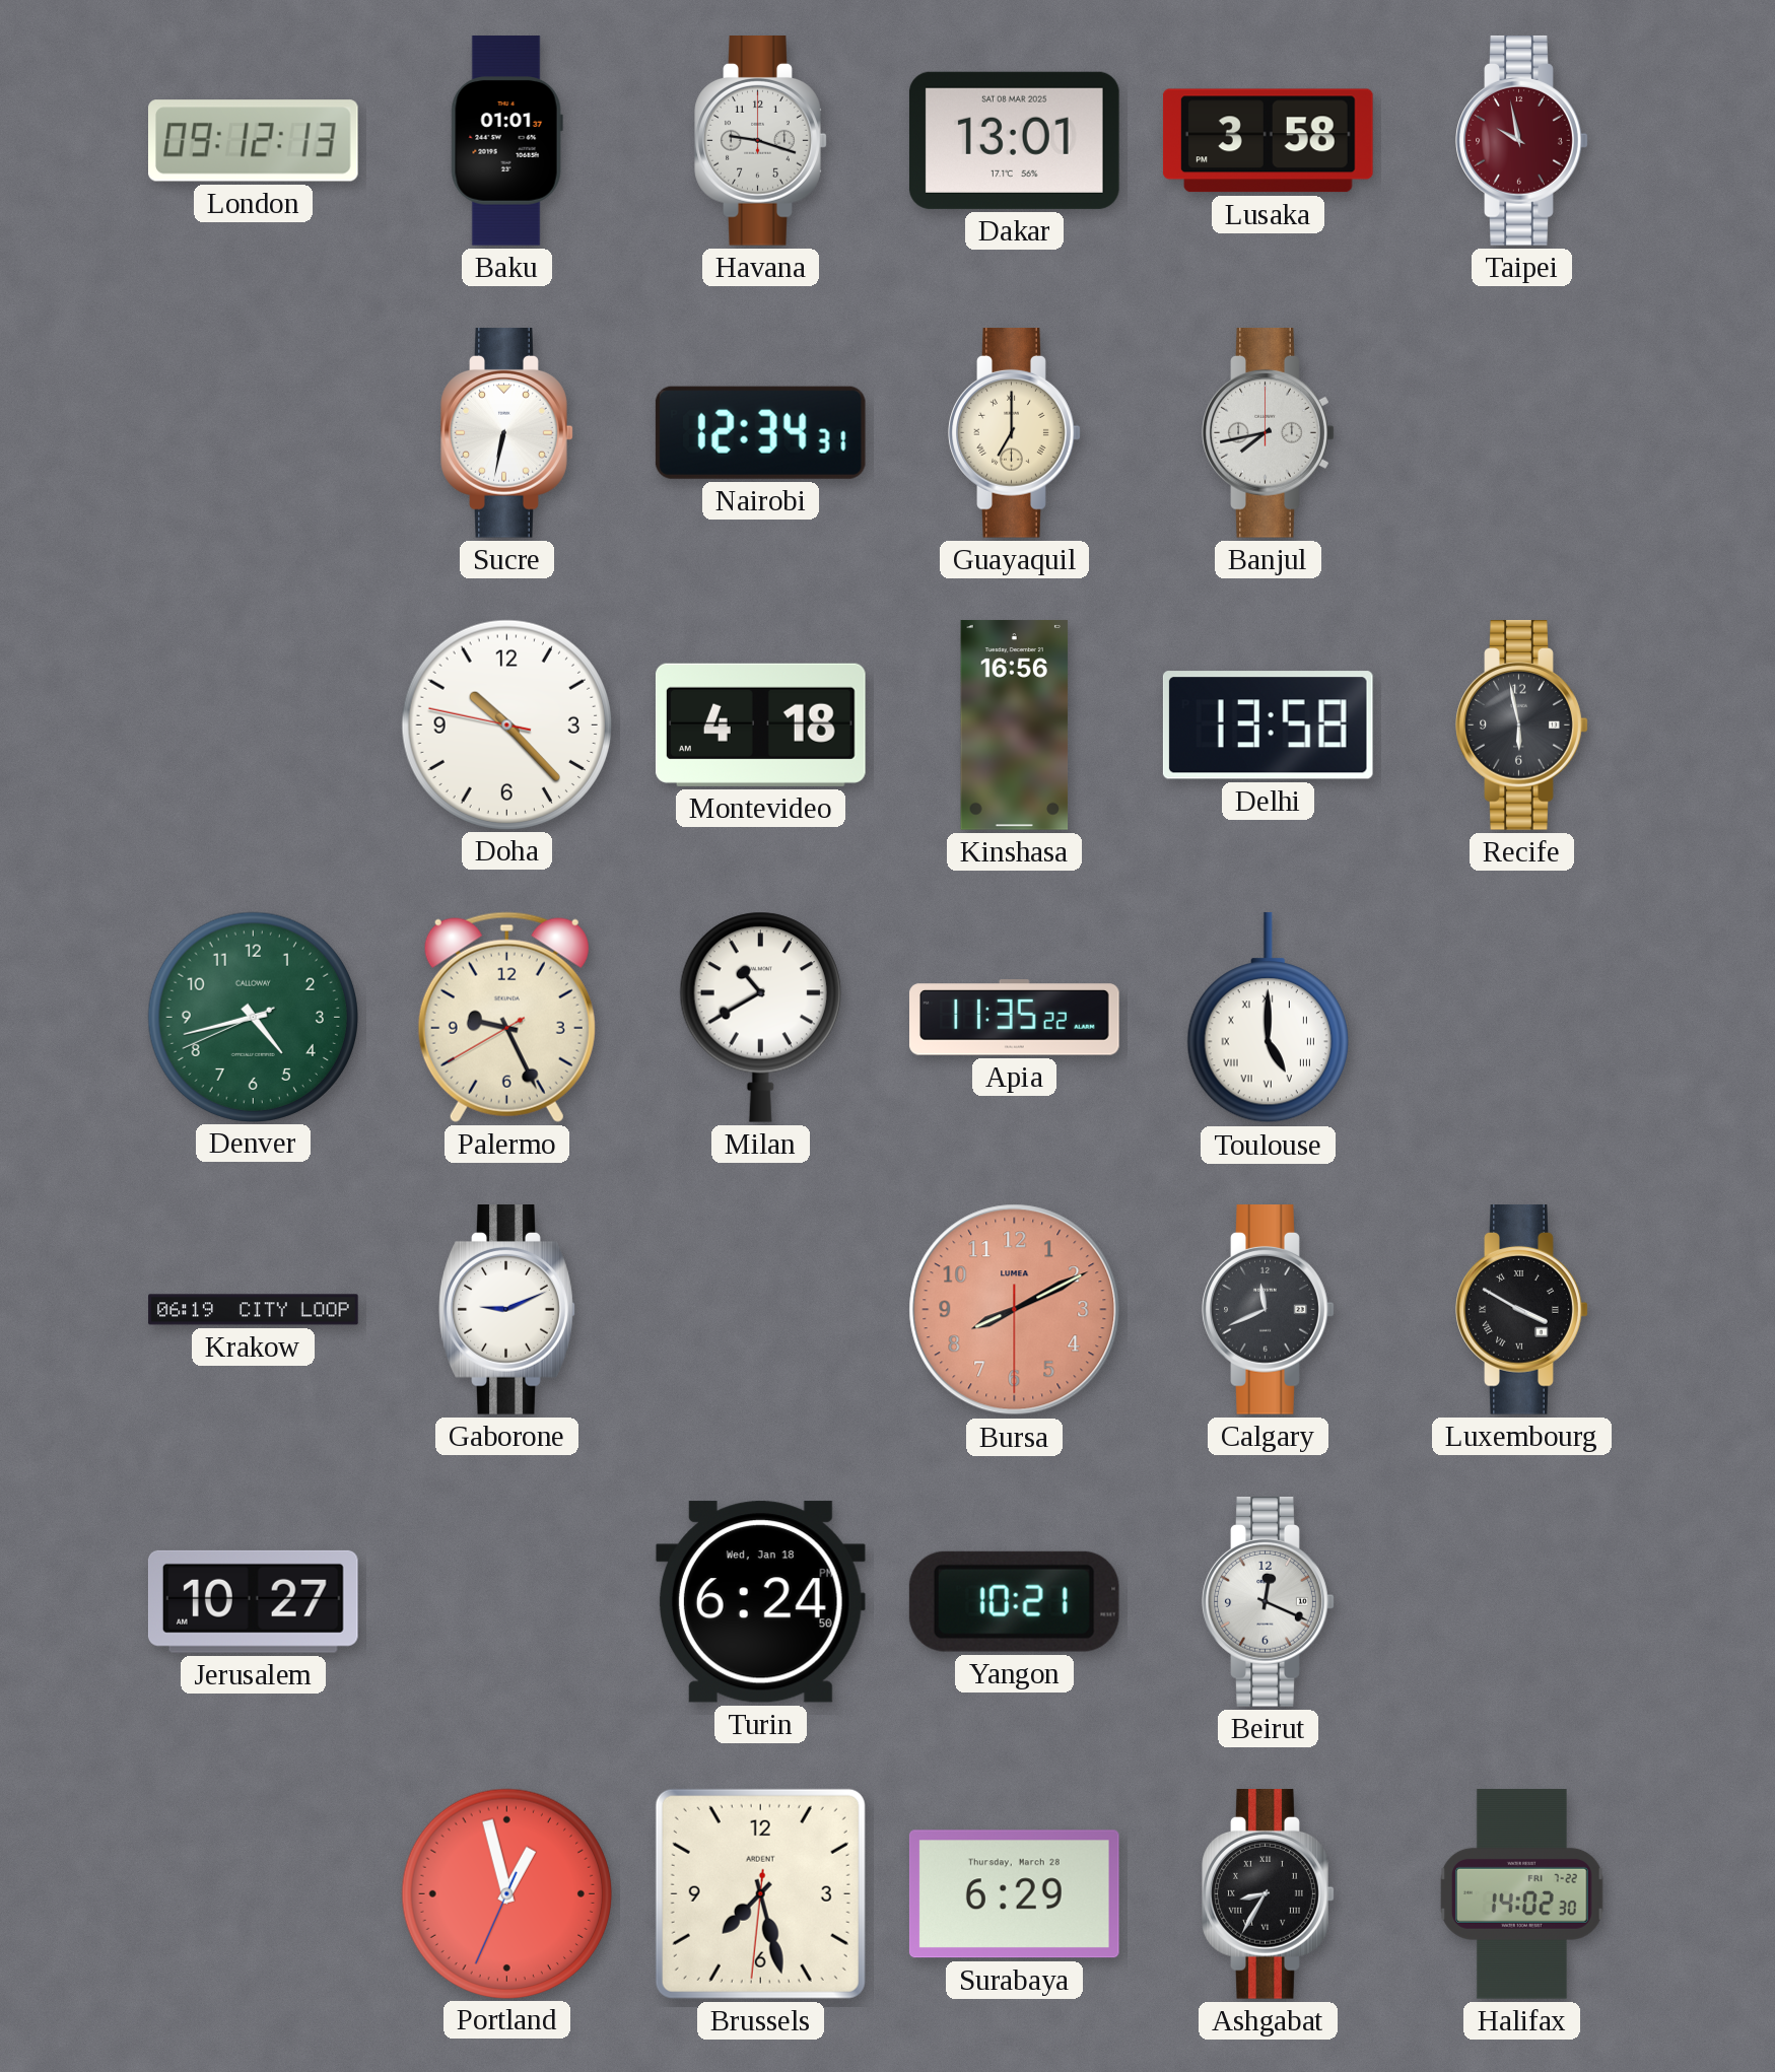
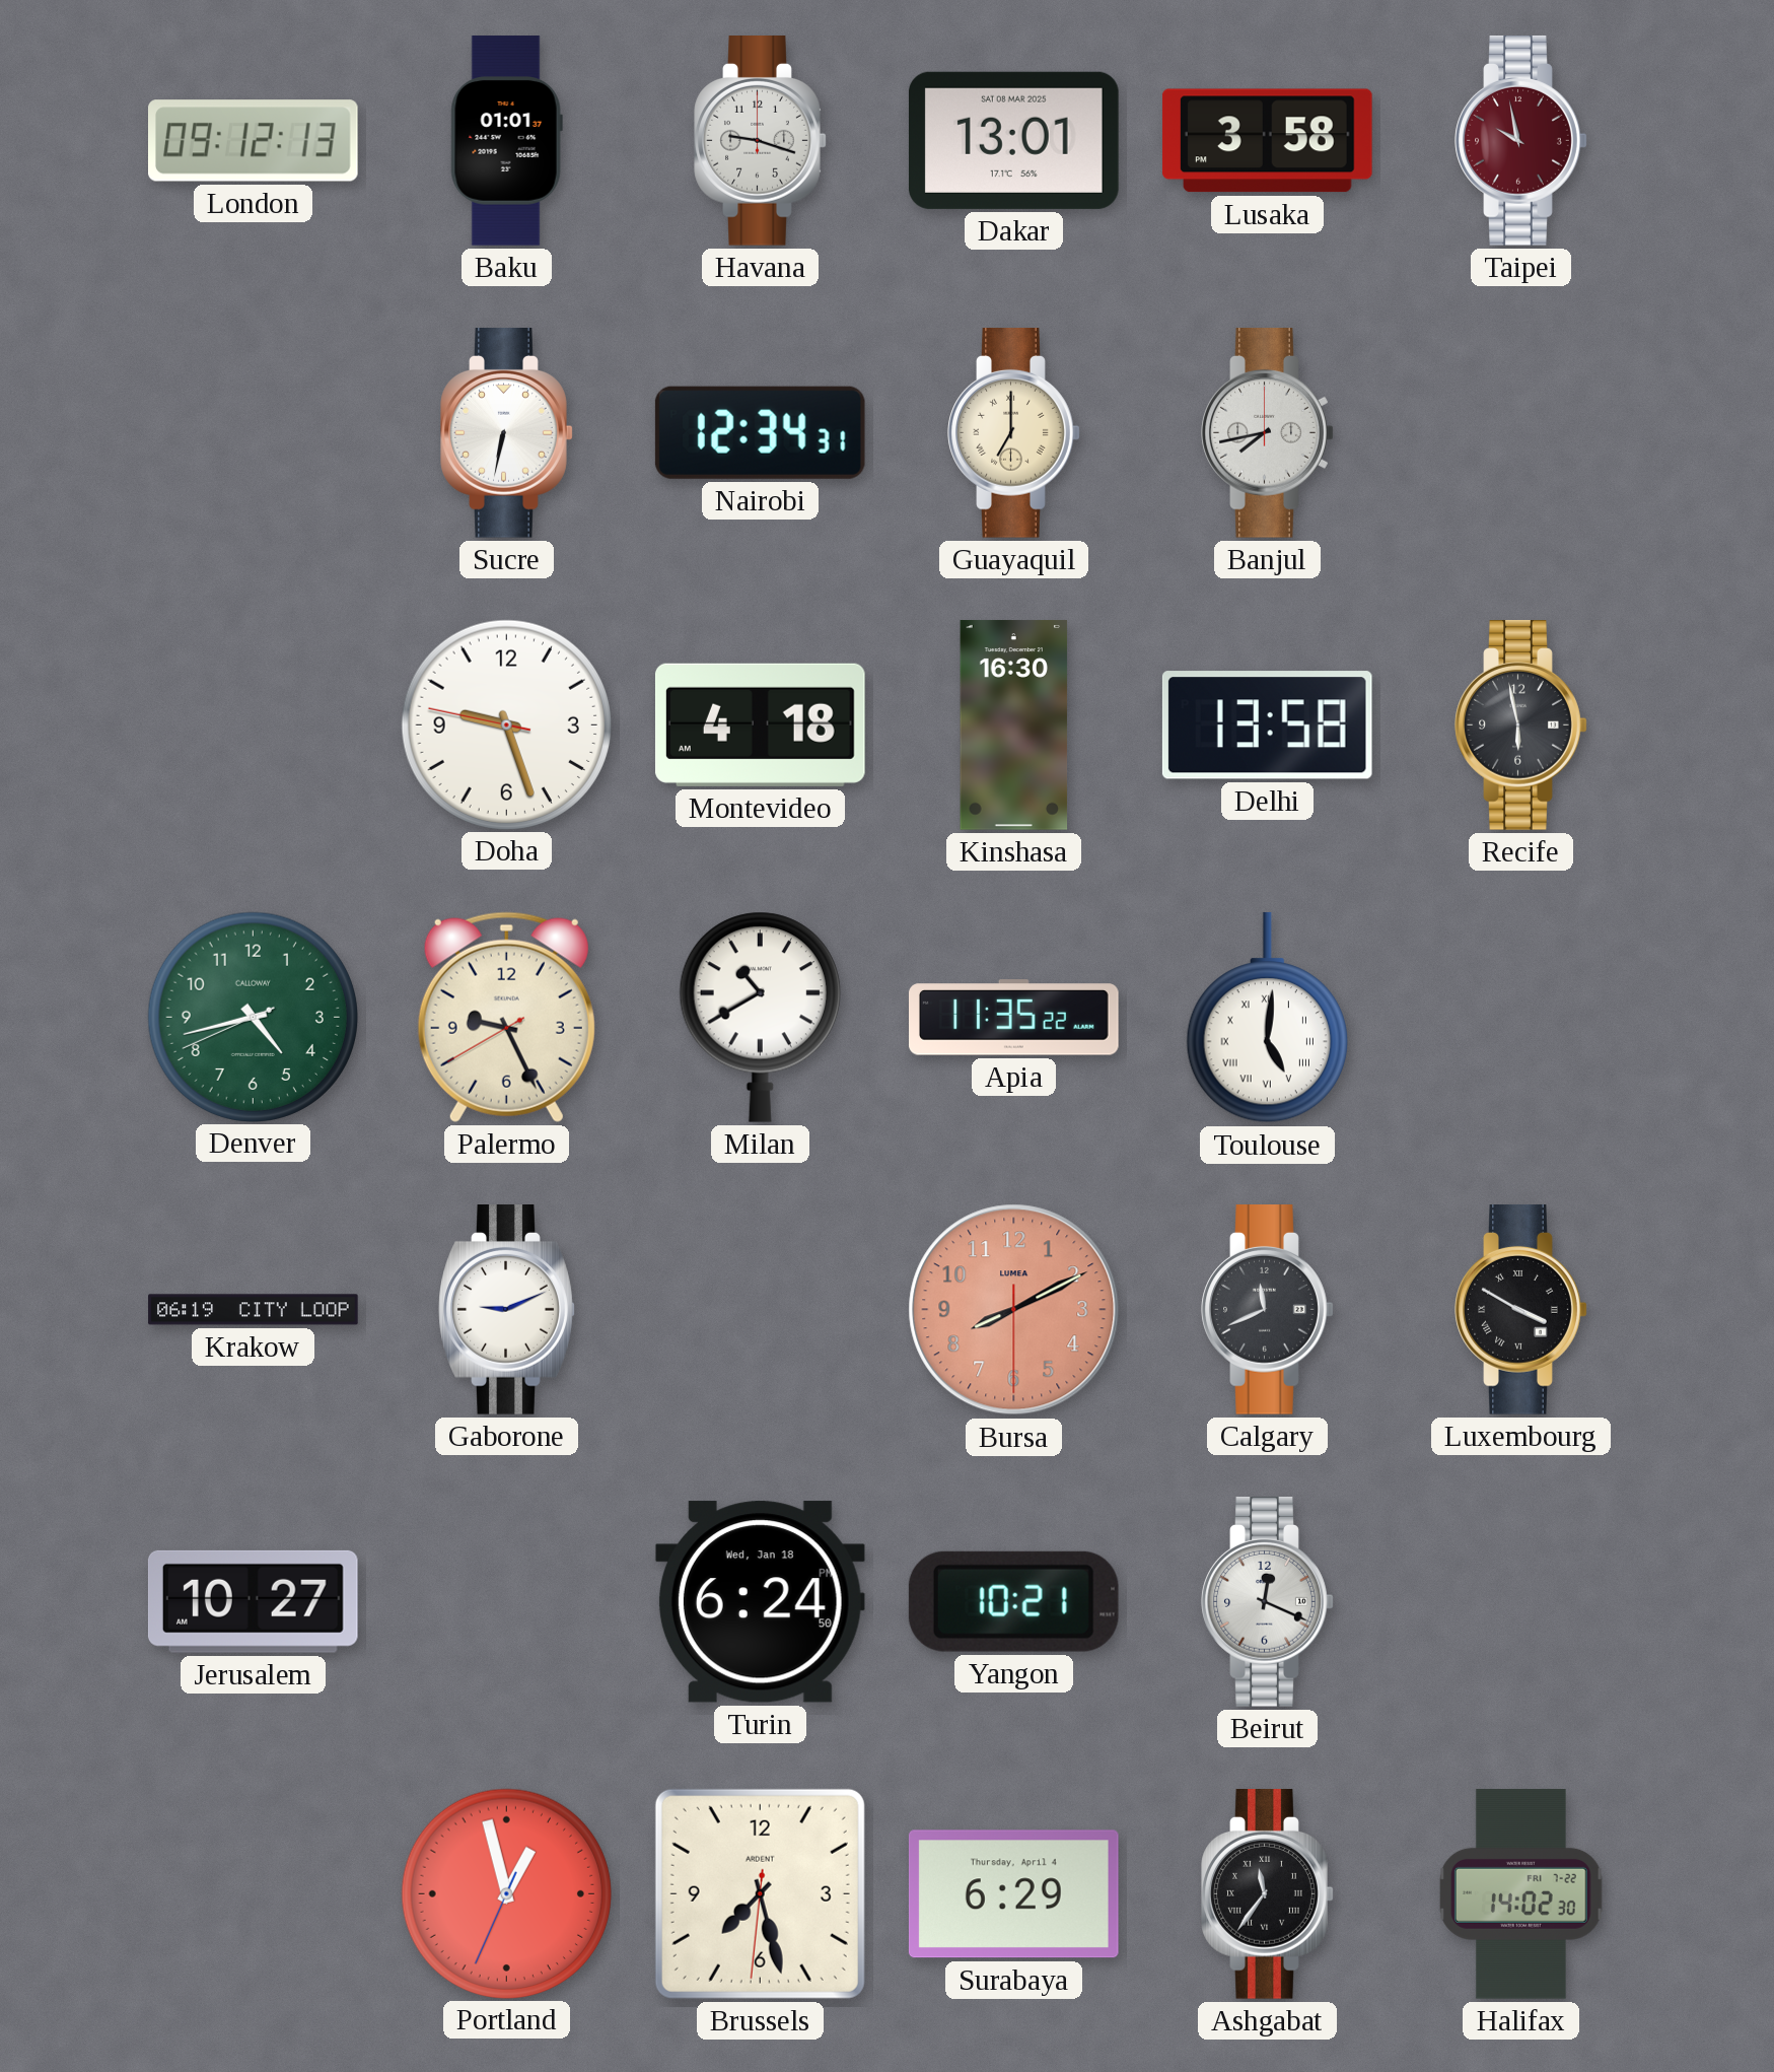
Doha: 10:22 -> 9:26 (506, 724)
Kinshasa: 16:56 -> 16:30 (1014, 726)
Toulouse: 5:00 -> 5:01 (1267, 1018)
Surabaya date: Thursday, March 28 -> Thursday, April 4 (1013, 1894)
Ashgabat: 8:35 -> 11:36 (1268, 1894)
